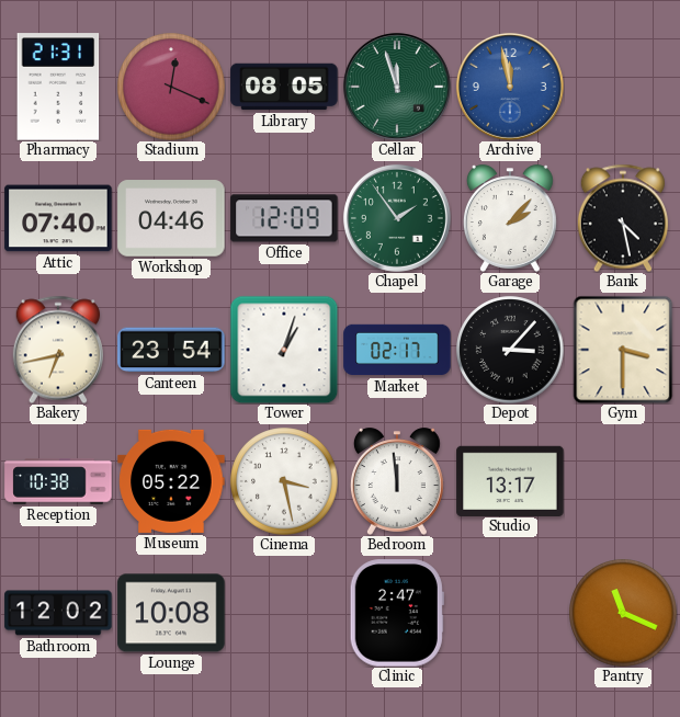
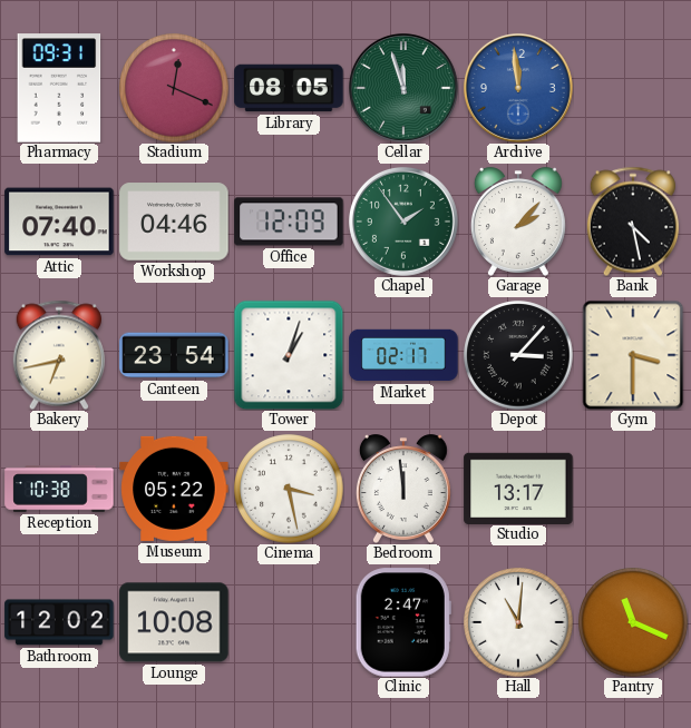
Pharmacy: 21:31 -> 09:31 (59, 88)
Archive: 11:58 -> 11:59 (518, 88)
Hall: none -> 11:01 (518, 622)
